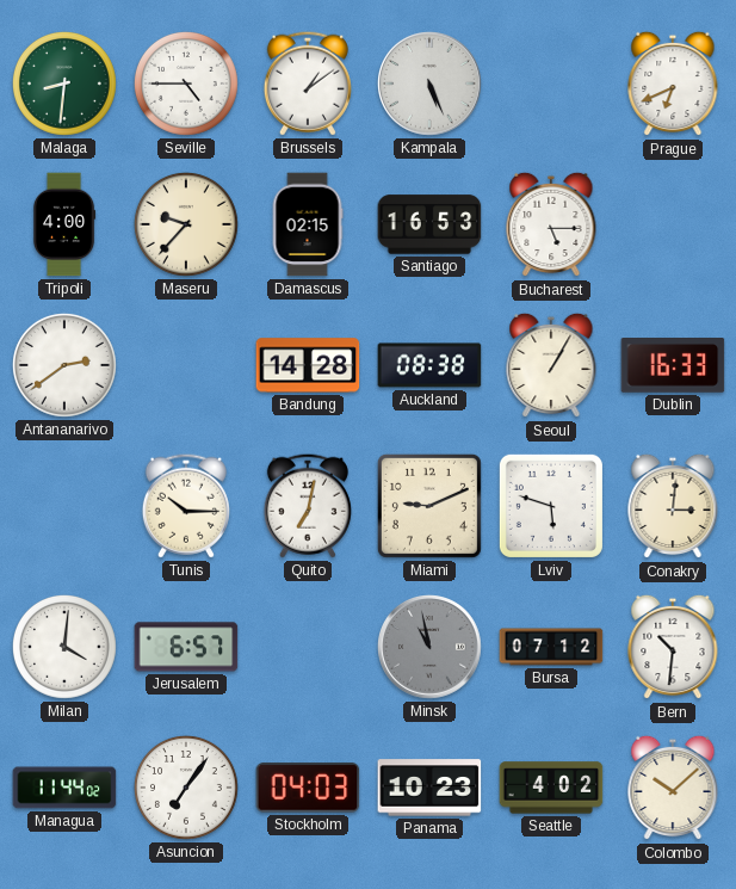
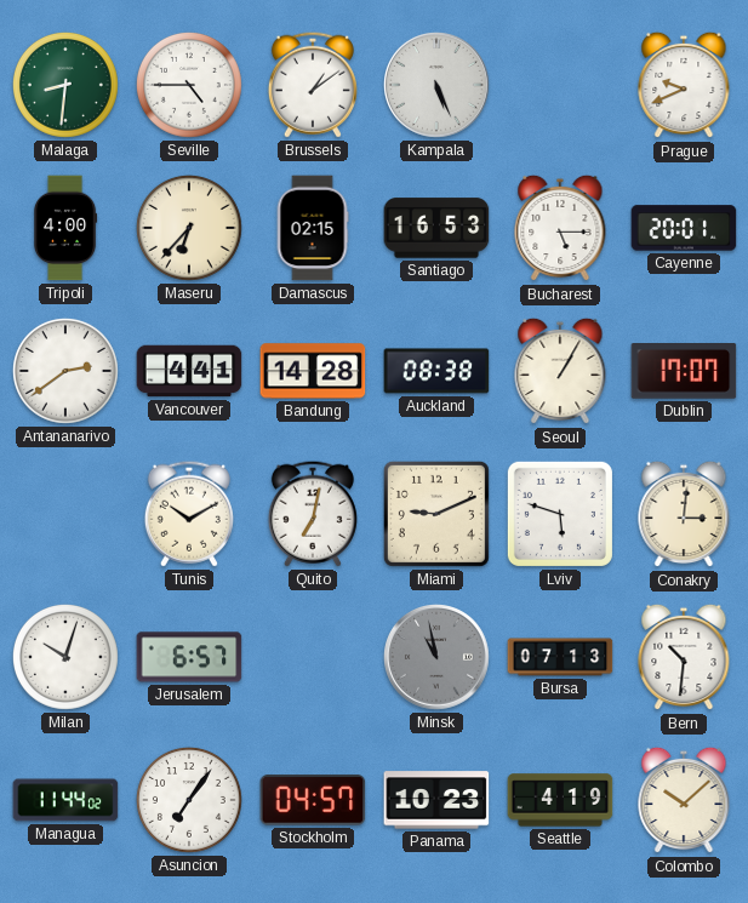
Prague: 6:41 -> 9:41 (684, 85)
Maseru: 9:37 -> 6:37 (189, 228)
Cayenne: none -> 20:01 (684, 228)
Vancouver: none -> 4:41 (189, 371)
Dublin: 16:33 -> 17:07 (684, 372)
Tunis: 10:15 -> 10:10 (189, 514)
Milan: 4:01 -> 10:03 (65, 657)
Bursa: 07:12 -> 07:13 (560, 657)
Stockholm: 04:03 -> 04:57 (313, 800)
Seattle: 4:02 -> 4:19 (560, 800)
